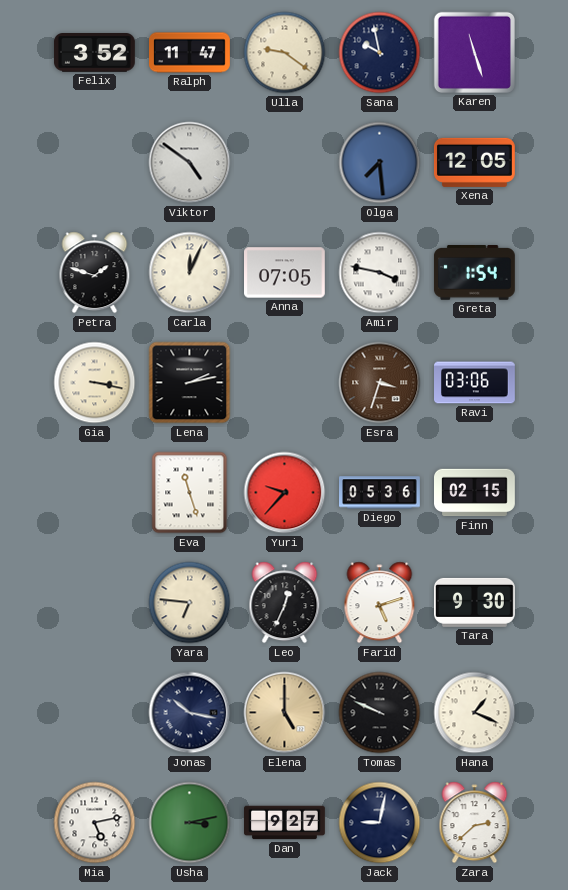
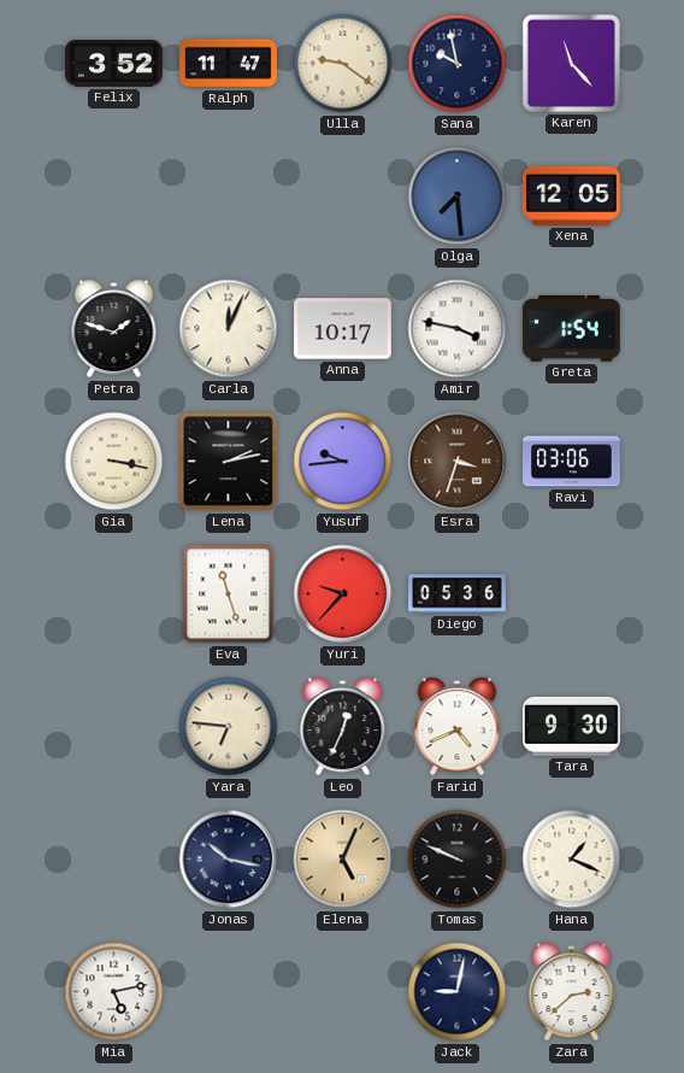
Karen: 11:27 -> 11:23 (571, 63)
Viktor: 4:51 -> none (190, 163)
Anna: 07:05 -> 10:17 (343, 329)
Yusuf: none -> 9:44 (343, 462)
Finn: 02:15 -> none (475, 493)
Farid: 5:12 -> 4:41 (458, 727)
Elena: 5:00 -> 5:04 (343, 860)
Usha: 3:13 -> none (190, 823)
Dan: 9:27 -> none (285, 823)
